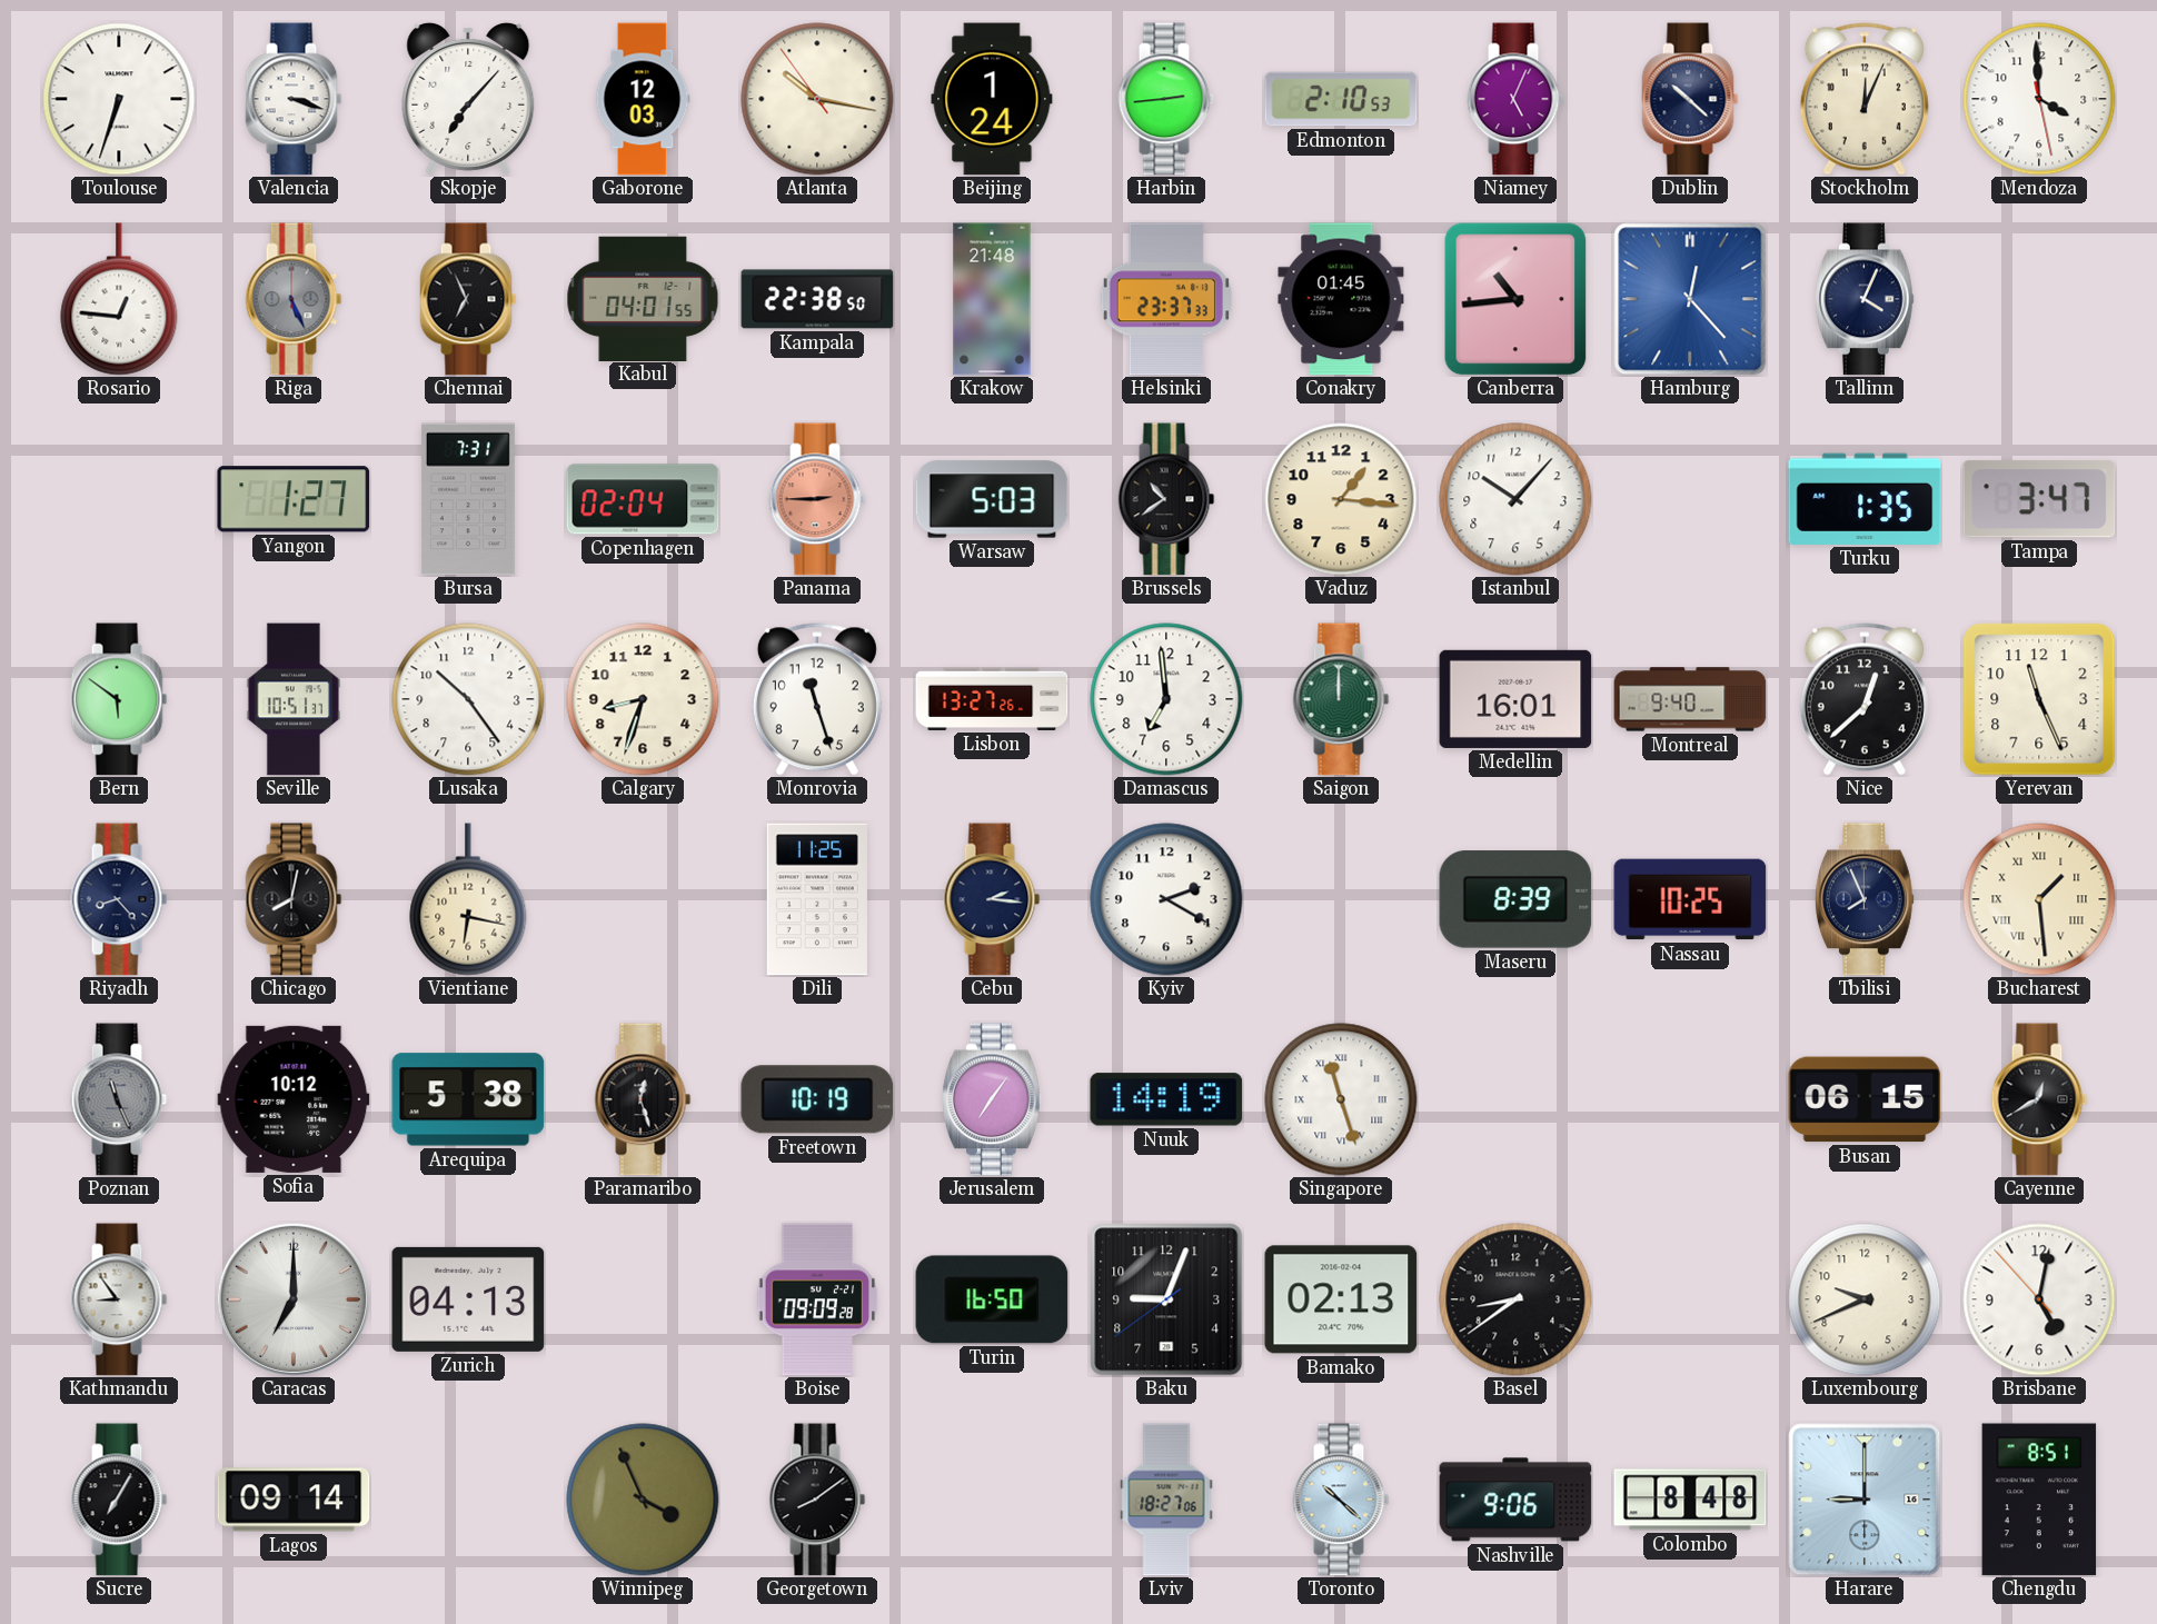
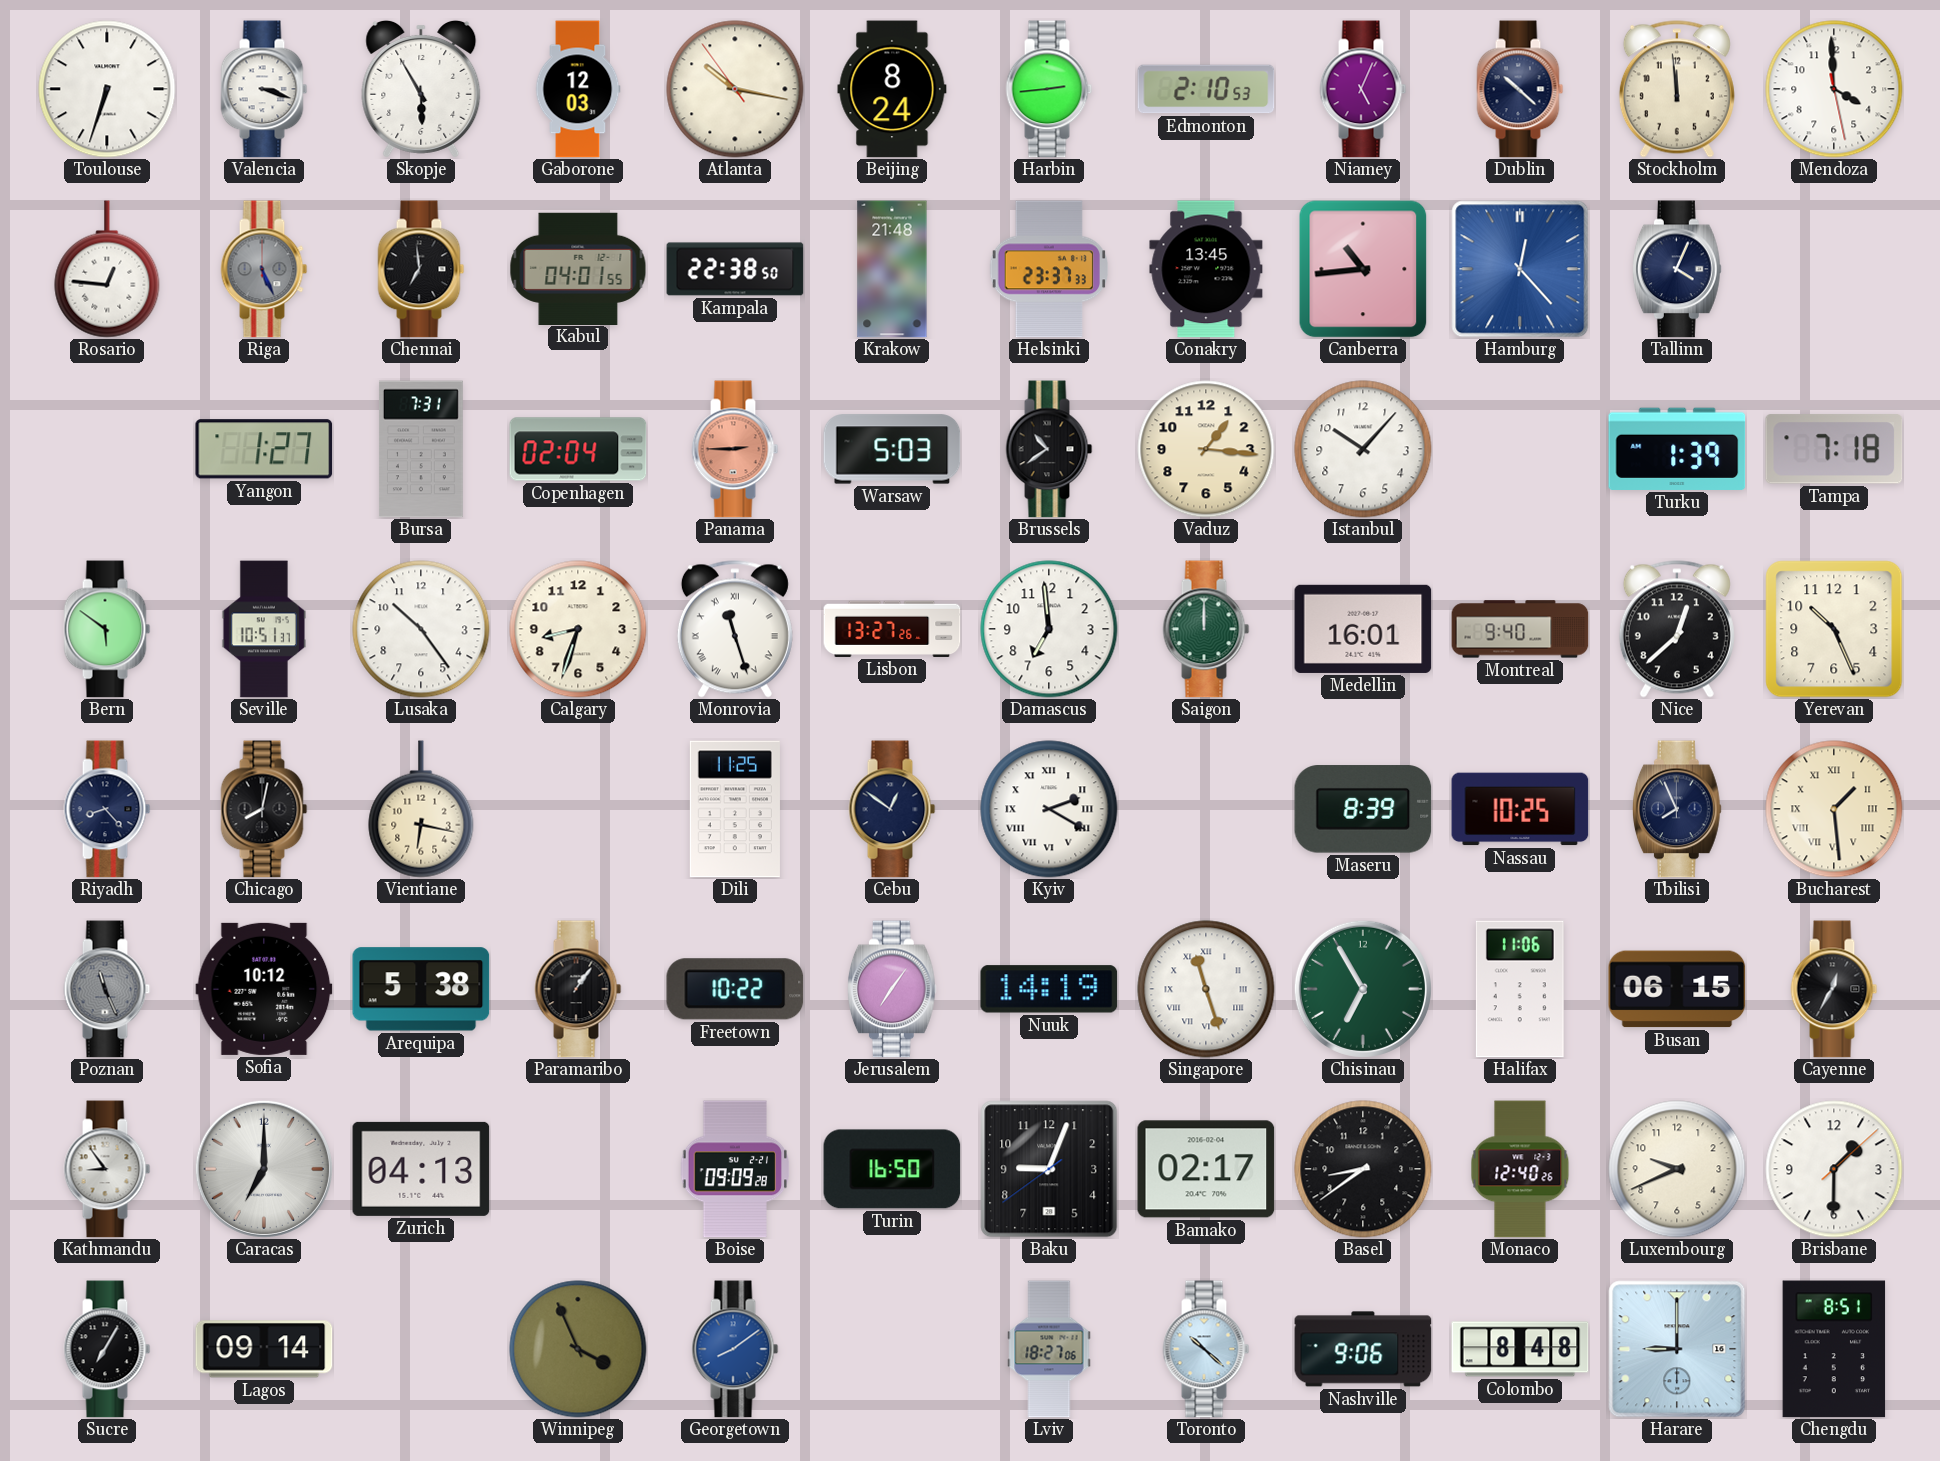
Skopje: 7:07 -> 5:55 (421, 89)
Beijing: 1:24 -> 8:24 (892, 89)
Stockholm: 12:04 -> 11:59 (1677, 89)
Chennai: 6:56 -> 6:59 (421, 269)
Conakry: 01:45 -> 13:45 (1206, 269)
Turku: 1:35 -> 1:39 (1677, 449)
Tampa: 3:47 -> 7:18 (1834, 449)
Monrovia numerals: Arabic -> Roman (735, 629)
Yerevan: 11:26 -> 10:26 (1834, 629)
Cebu: 2:16 -> 12:51 (892, 809)
Kyiv numerals: Arabic -> Roman (1049, 809)
Paramaribo: 12:27 -> 1:06 (578, 989)
Freetown: 10:19 -> 10:22 (735, 989)
Chisinau: none -> 6:55 (1363, 989)
Halifax: none -> 11:06 (1520, 989)
Cayenne: 12:40 -> 12:35 (1834, 989)
Bamako: 02:13 -> 02:17 (1206, 1169)
Monaco: none -> 12:40 (1520, 1169)
Brisbane: 5:01 -> 1:30 (1834, 1169)
Georgetown dial: black -> blue (735, 1349)
